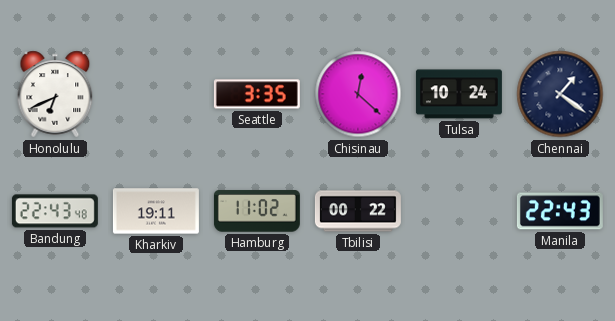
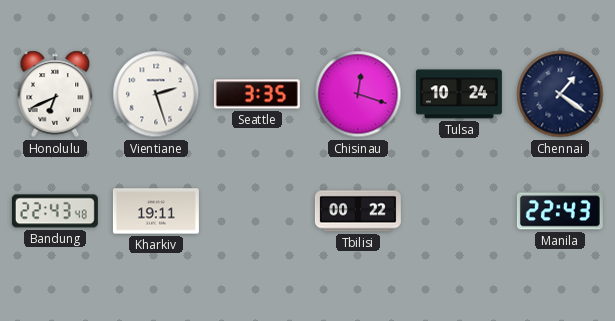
Vientiane: none -> 2:27 (156, 94)
Chisinau: 12:22 -> 12:18 (358, 94)
Hamburg: 11:02 -> none (257, 211)
